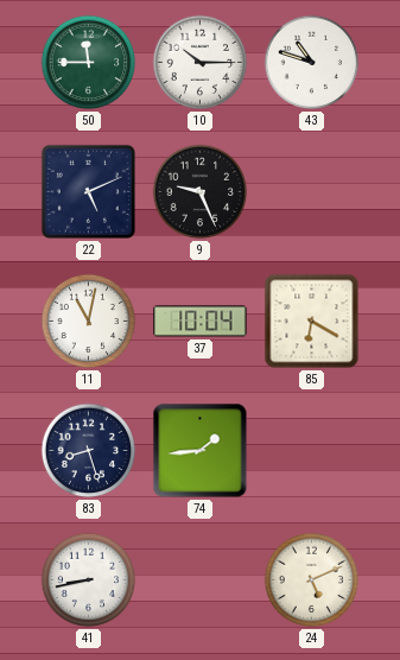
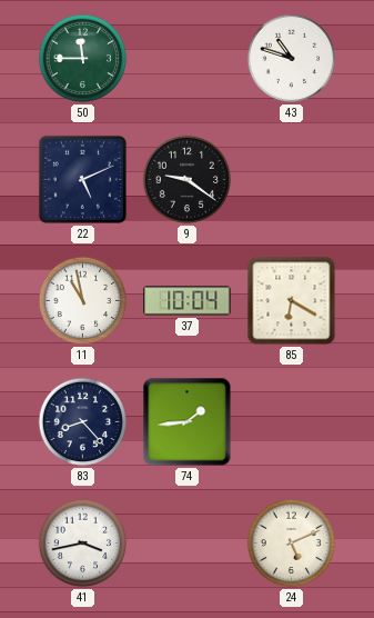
10: 10:15 -> none (201, 63)
9: 9:26 -> 9:21 (188, 180)
11: 11:02 -> 10:58 (83, 301)
83: 8:27 -> 8:23 (83, 422)
41: 8:43 -> 3:43 (83, 544)
